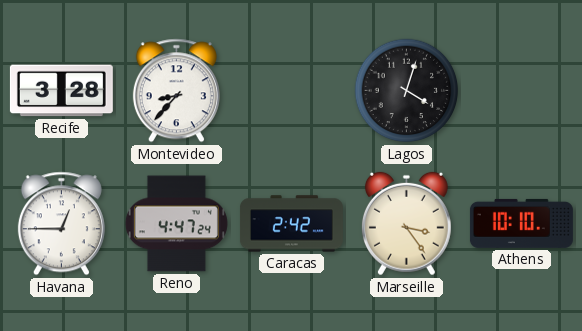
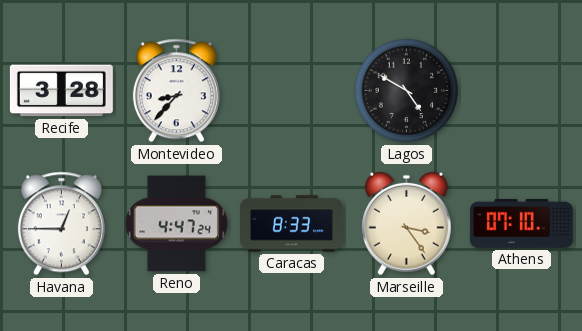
Lagos: 4:03 -> 4:50 (407, 91)
Caracas: 2:42 -> 8:33 (291, 224)
Athens: 10:10 -> 07:10 (521, 223)
